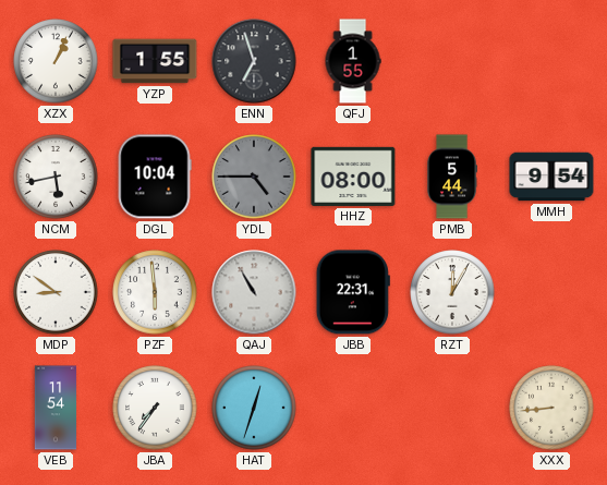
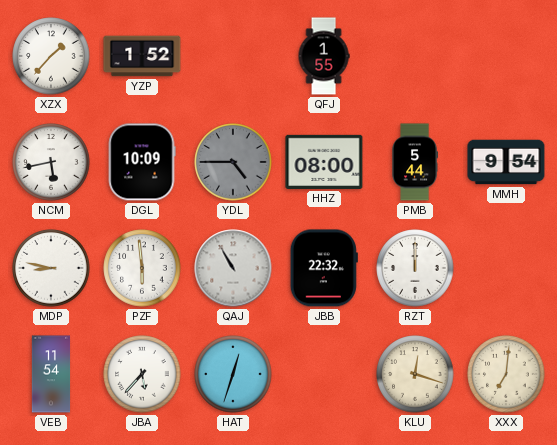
XZX: 1:04 -> 1:37 (51, 56)
YZP: 1:55 -> 1:52 (142, 56)
ENN: 6:57 -> none (254, 61)
DGL: 10:04 -> 10:09 (142, 162)
MDP: 8:51 -> 8:47 (51, 268)
JBB: 22:31 -> 22:32 (324, 268)
RZT: 12:05 -> 12:00 (415, 268)
JBA: 7:36 -> 5:37 (142, 374)
KLU: none -> 12:18 (415, 374)
XXX: 8:44 -> 7:01 (506, 374)
